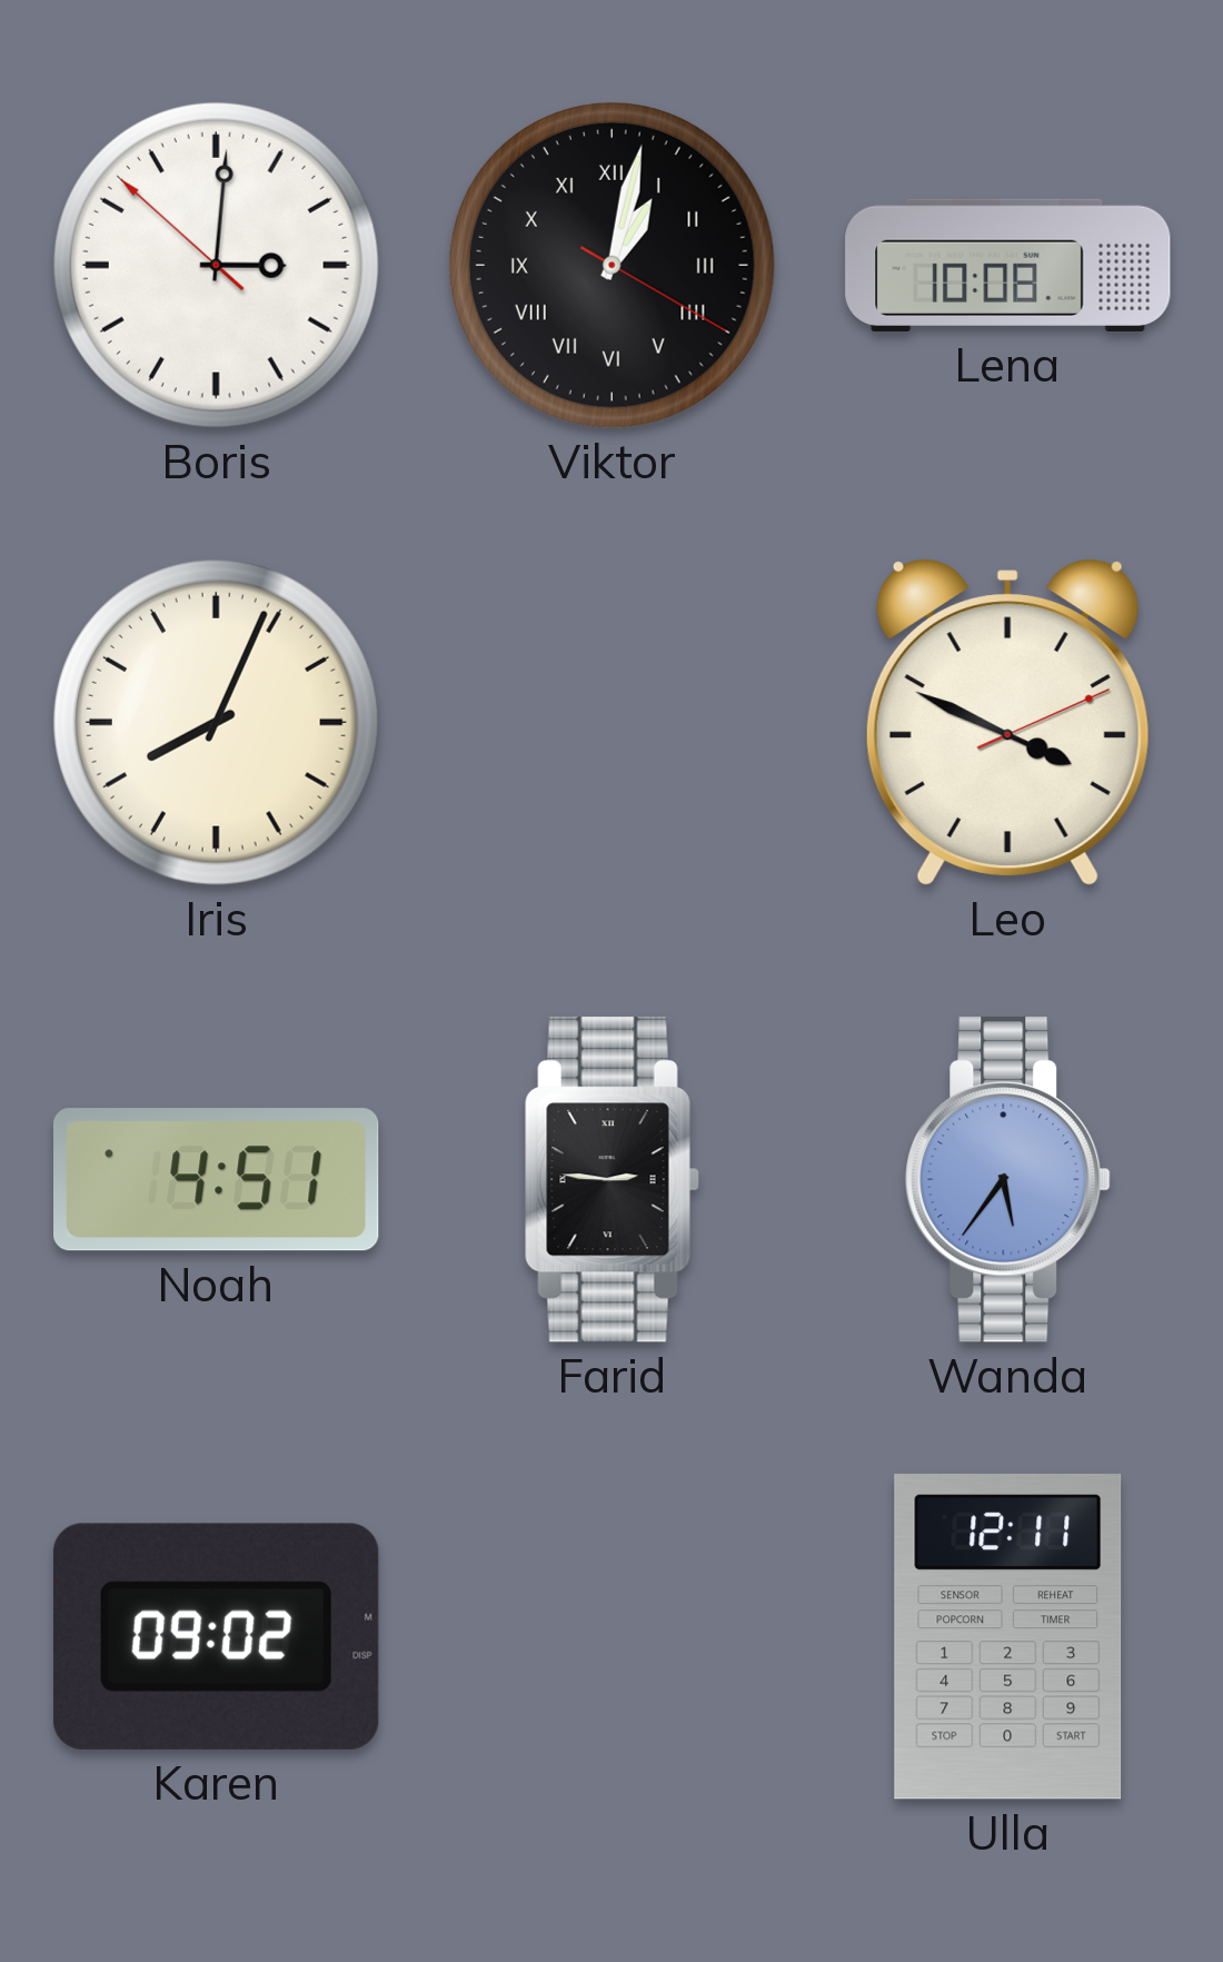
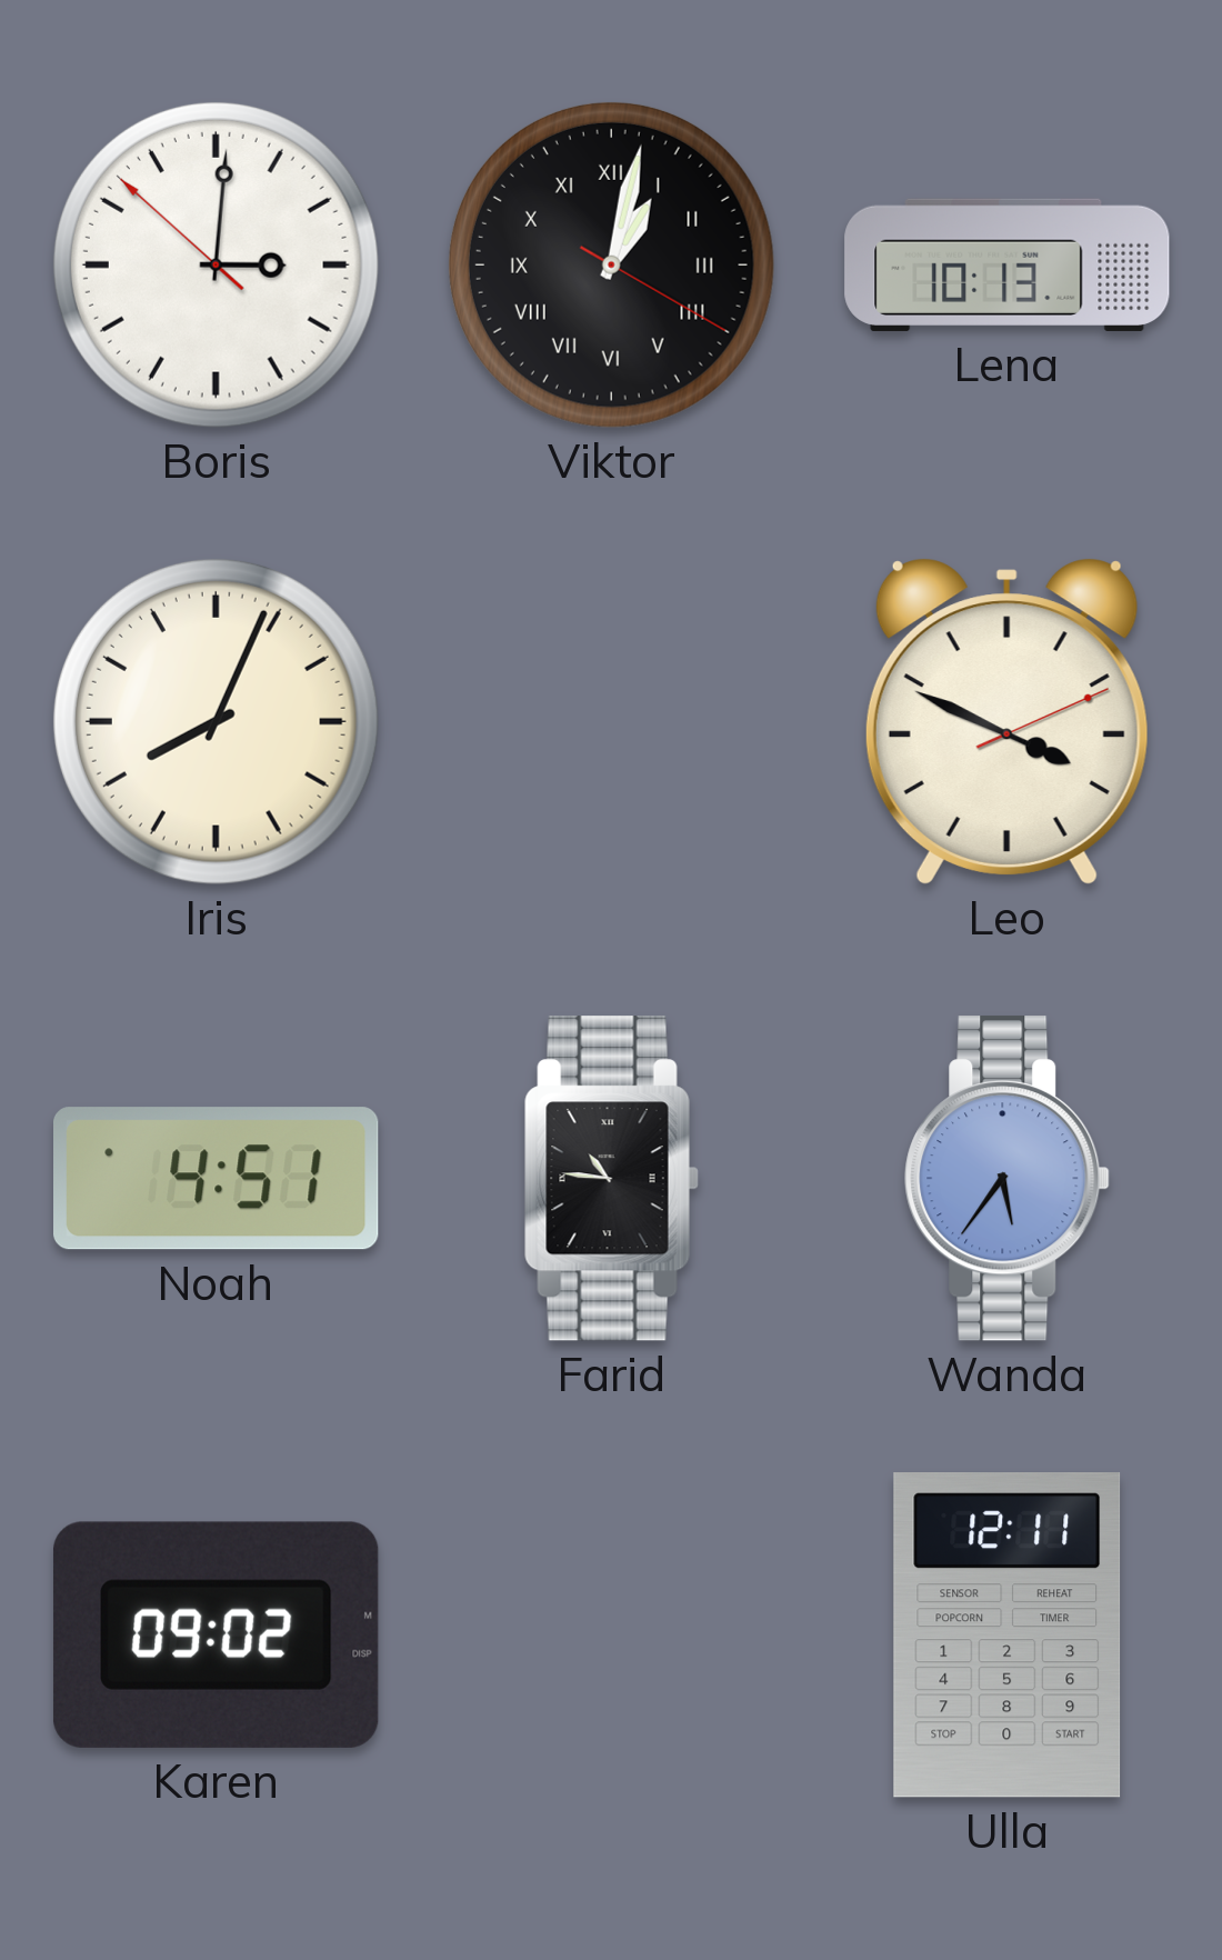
Lena: 10:08 -> 10:13 (1008, 264)
Farid: 2:46 -> 10:46 (611, 1179)
